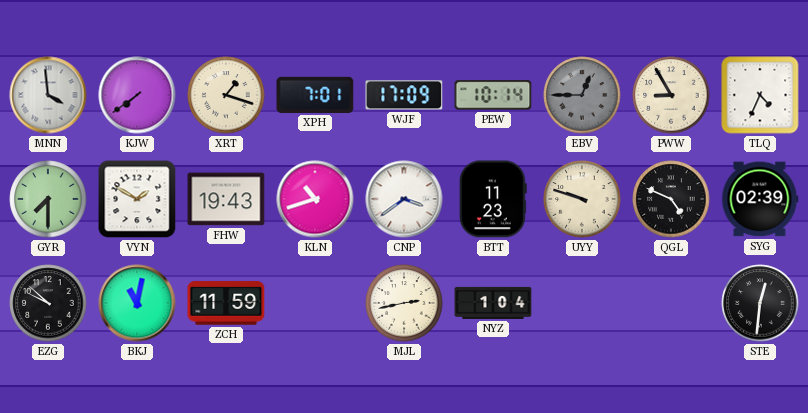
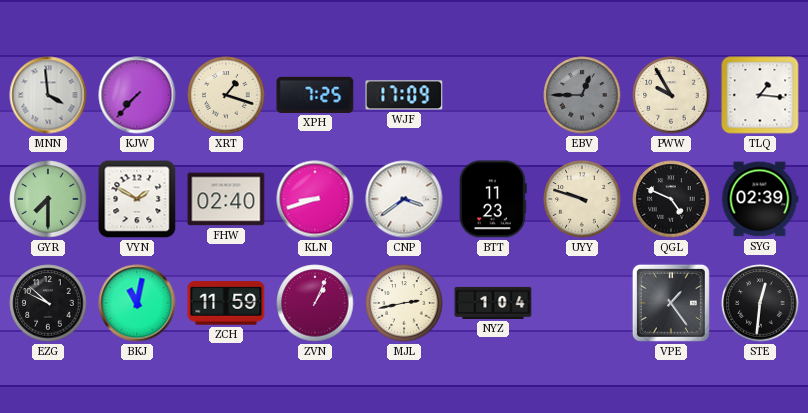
KJW: 7:39 -> 7:37 (137, 95)
XPH: 7:01 -> 7:25 (315, 95)
PEW: 10:14 -> none (493, 95)
PWW: 8:55 -> 9:55 (671, 95)
TLQ: 4:34 -> 1:16 (760, 95)
FHW: 19:43 -> 02:40 (226, 199)
KLN: 10:42 -> 8:42 (315, 199)
ZVN: none -> 1:04 (315, 303)
VPE: none -> 1:24 (671, 303)
